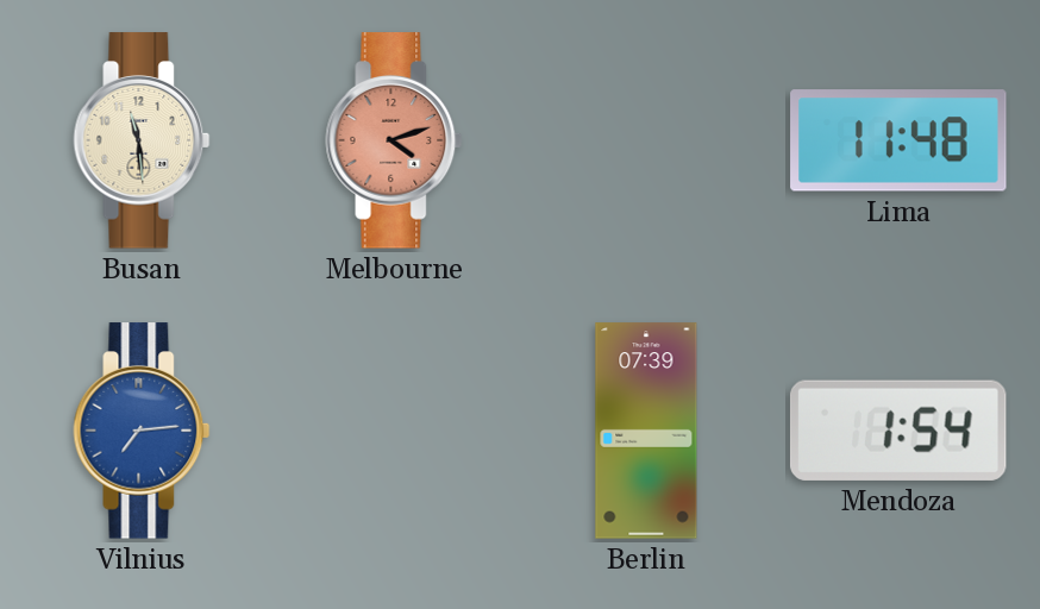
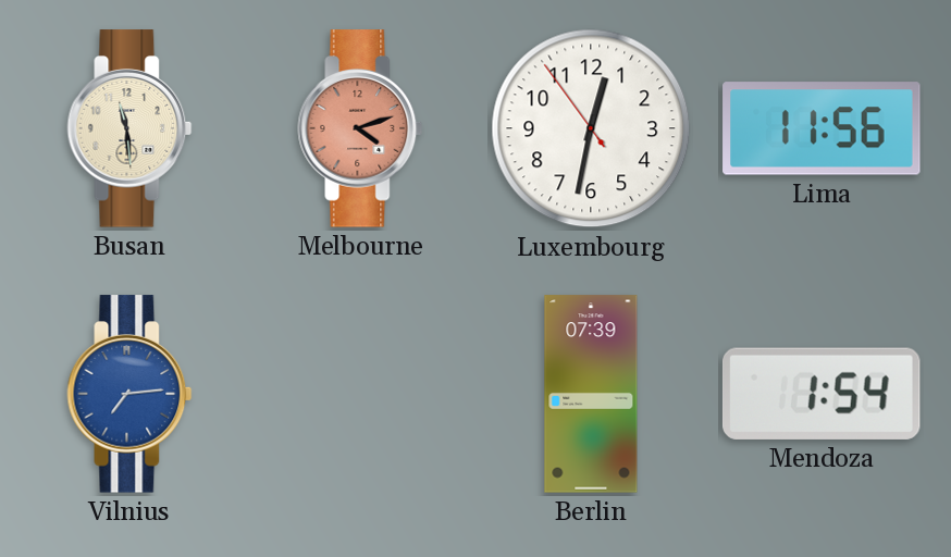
Luxembourg: none -> 12:31 (591, 128)
Lima: 11:48 -> 11:56 (822, 128)
